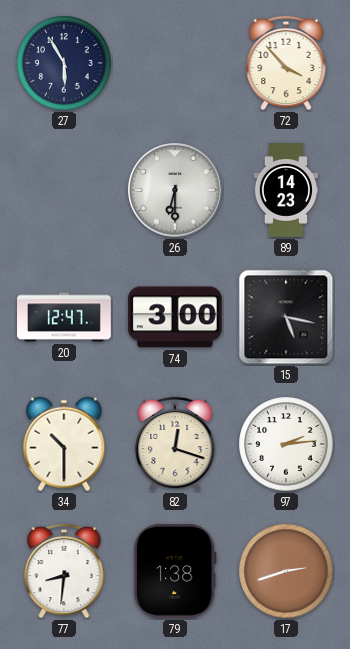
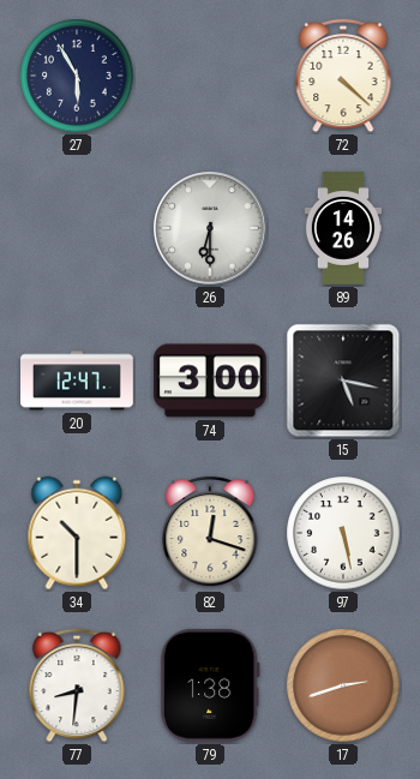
72: 3:53 -> 4:22 (343, 76)
89: 14:23 -> 14:26 (342, 228)
97: 2:14 -> 5:28 (343, 533)
